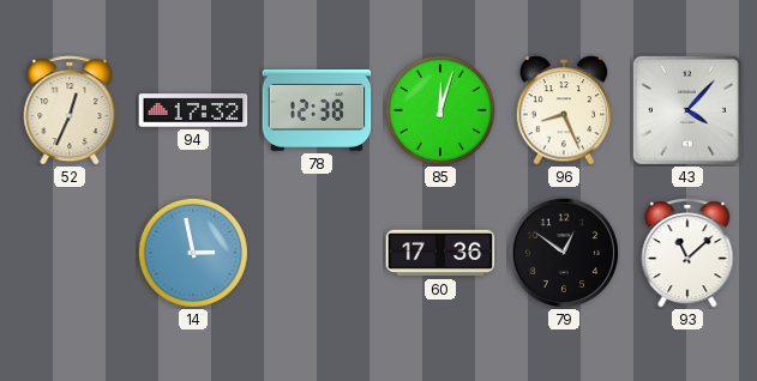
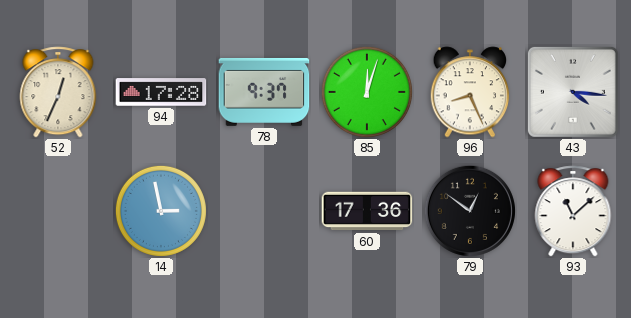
94: 17:32 -> 17:28 (161, 92)
78: 12:38 -> 9:37 (264, 92)
43: 4:07 -> 4:16 (573, 92)
